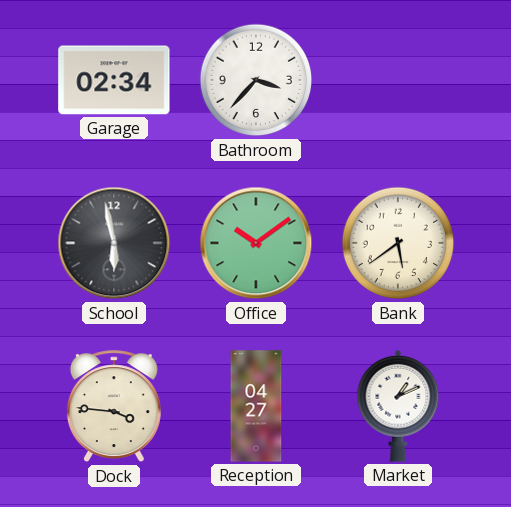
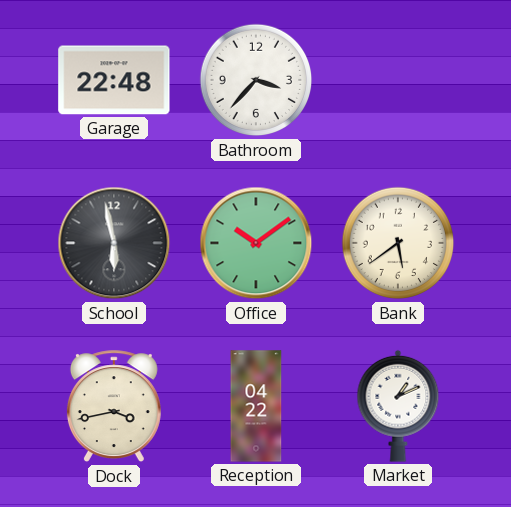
Garage: 02:34 -> 22:48 (114, 80)
Dock: 3:46 -> 3:43 (114, 407)
Reception: 04:27 -> 04:22 (256, 406)
